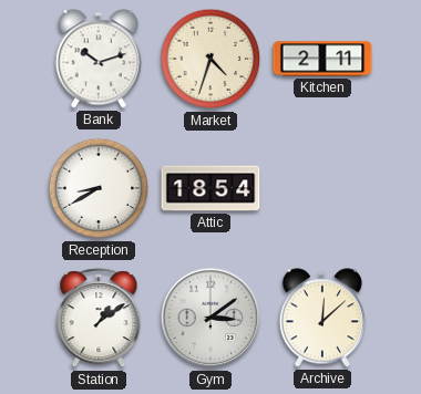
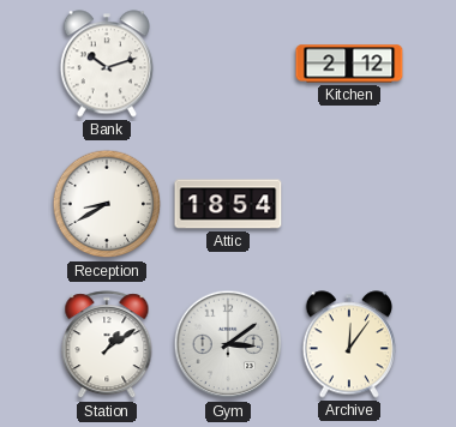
Market: 4:33 -> none (210, 59)
Kitchen: 2:11 -> 2:12 (349, 64)
Archive: 12:08 -> 12:06 (348, 344)
